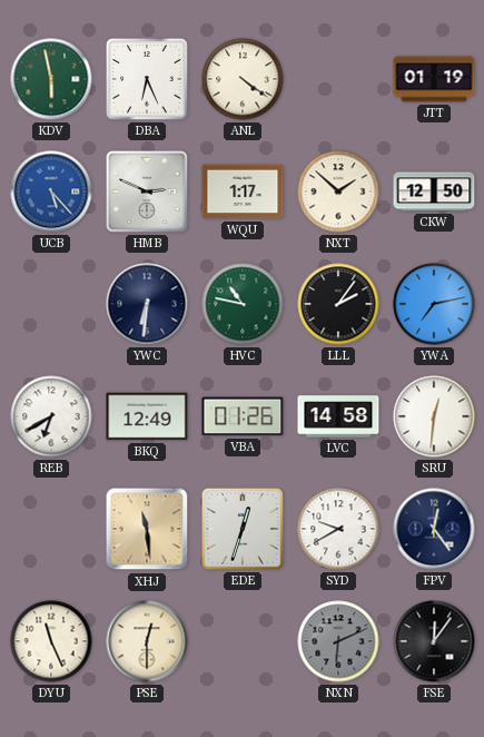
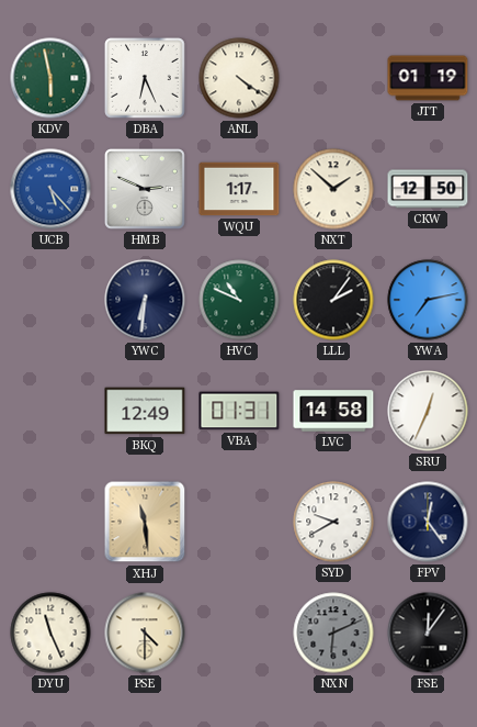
HVC: 10:47 -> 10:49 (239, 300)
REB: 6:40 -> none (51, 416)
VBA: 01:26 -> 01:31 (239, 411)
SRU: 12:31 -> 12:34 (428, 411)
EDE: 12:33 -> none (244, 530)
PSE: 12:30 -> 4:30 (145, 633)
